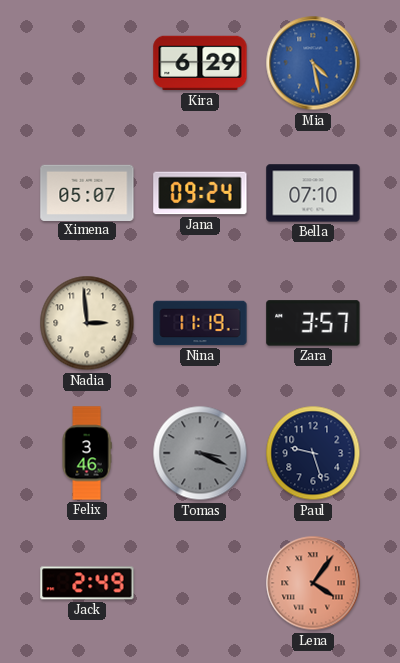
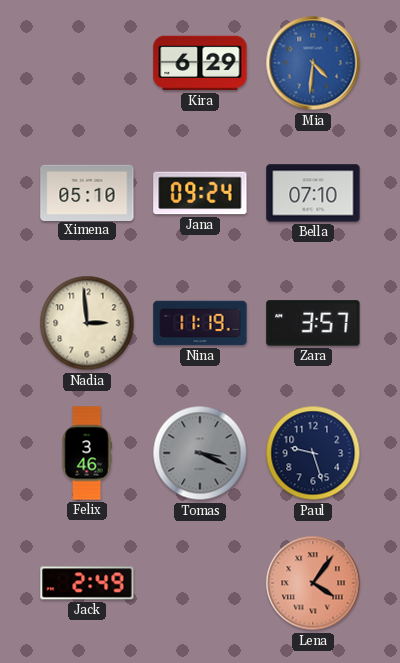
Mia: 4:28 -> 4:31 (313, 63)
Ximena: 05:07 -> 05:10 (87, 192)
